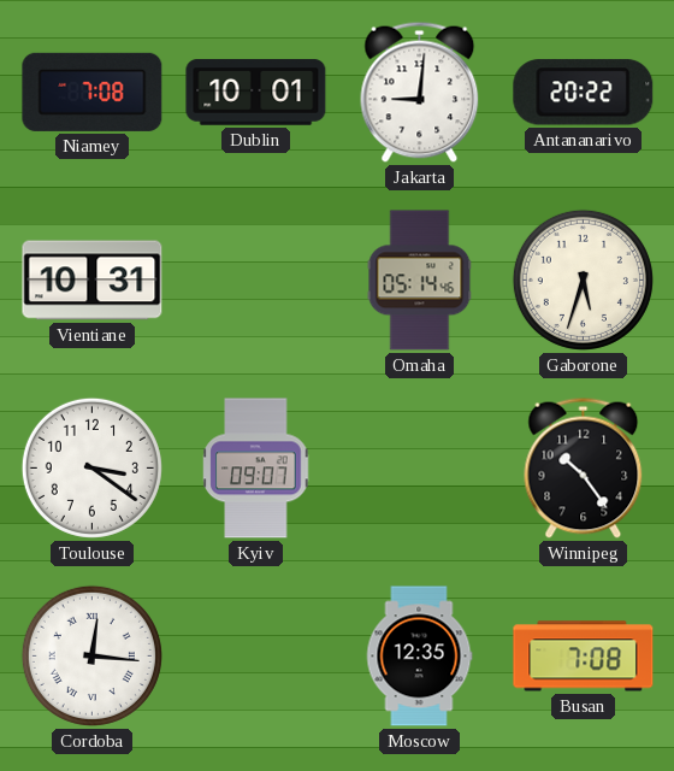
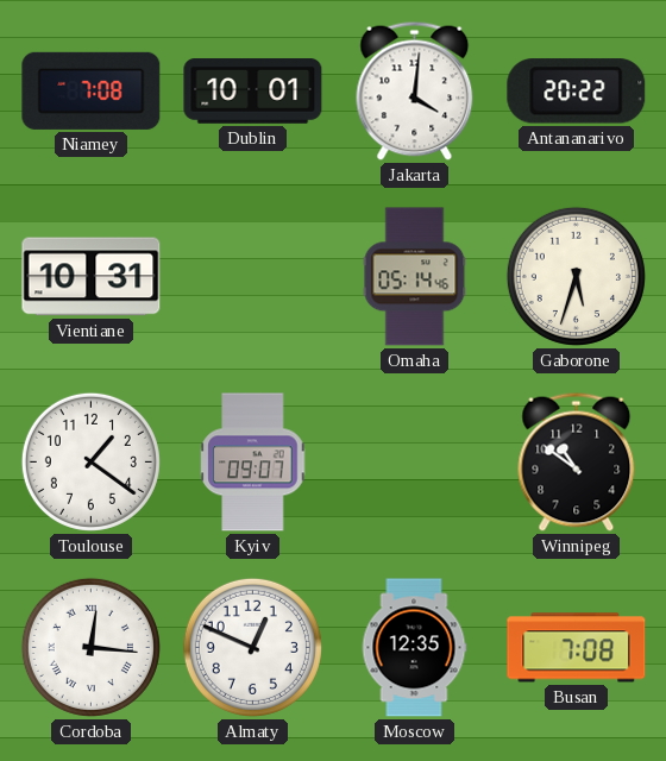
Jakarta: 9:01 -> 4:01 (415, 90)
Toulouse: 3:21 -> 1:21 (90, 461)
Winnipeg: 10:24 -> 10:51 (577, 461)
Almaty: none -> 12:49 (252, 647)
